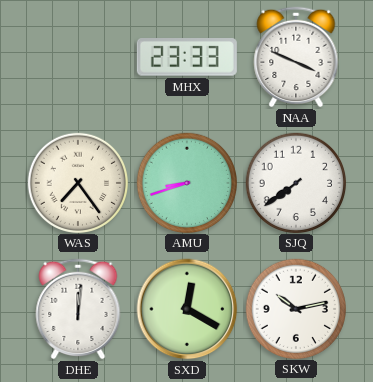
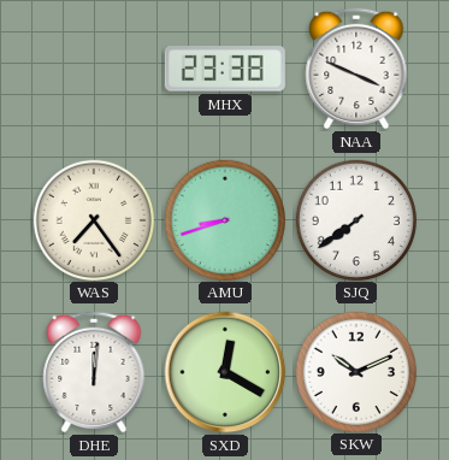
MHX: 23:33 -> 23:38 (225, 70)
SKW: 10:13 -> 10:11 (355, 371)
